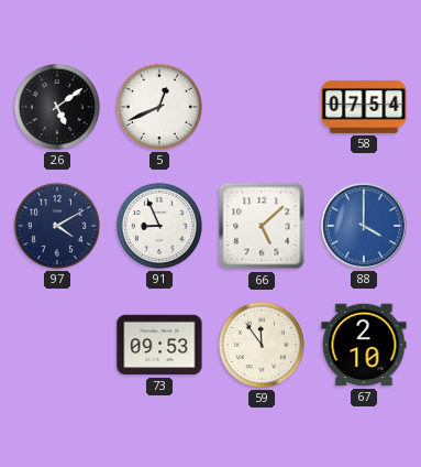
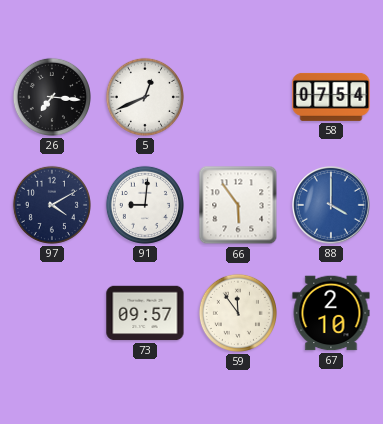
26: 5:09 -> 7:16 (52, 97)
91: 8:56 -> 9:01 (145, 205)
66: 5:08 -> 5:54 (238, 205)
73: 09:53 -> 09:57 (145, 313)
